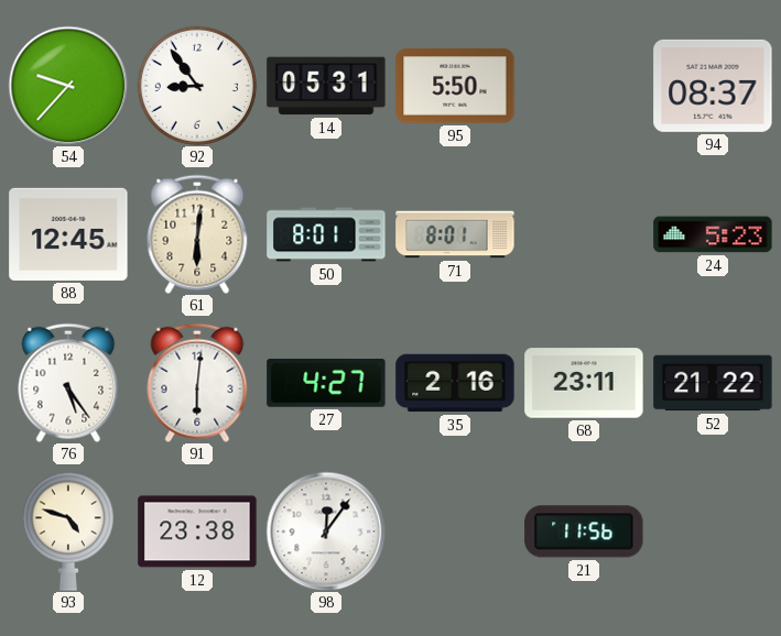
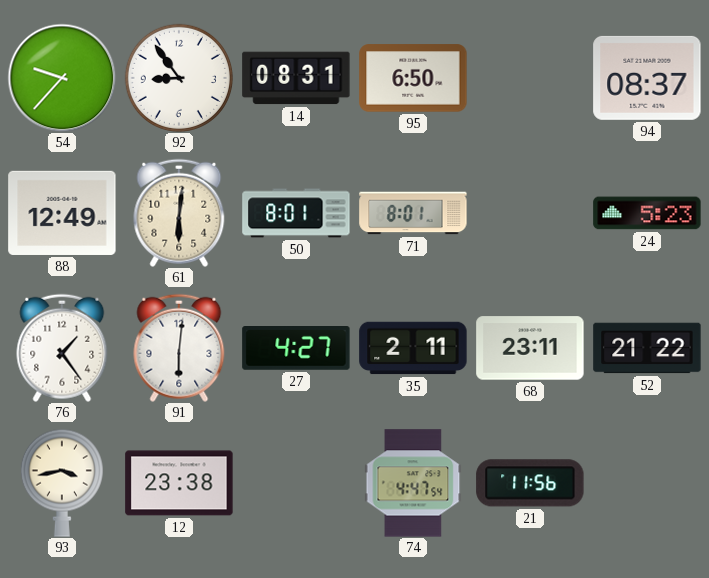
14: 05:31 -> 08:31 (296, 78)
95: 5:50 -> 6:50 (413, 78)
88: 12:45 -> 12:49 (62, 213)
76: 5:24 -> 1:24 (62, 348)
35: 2:16 -> 2:11 (413, 348)
93: 4:48 -> 3:43 (62, 483)
98: 12:06 -> none (326, 531)
74: none -> 4:47 (413, 483)
